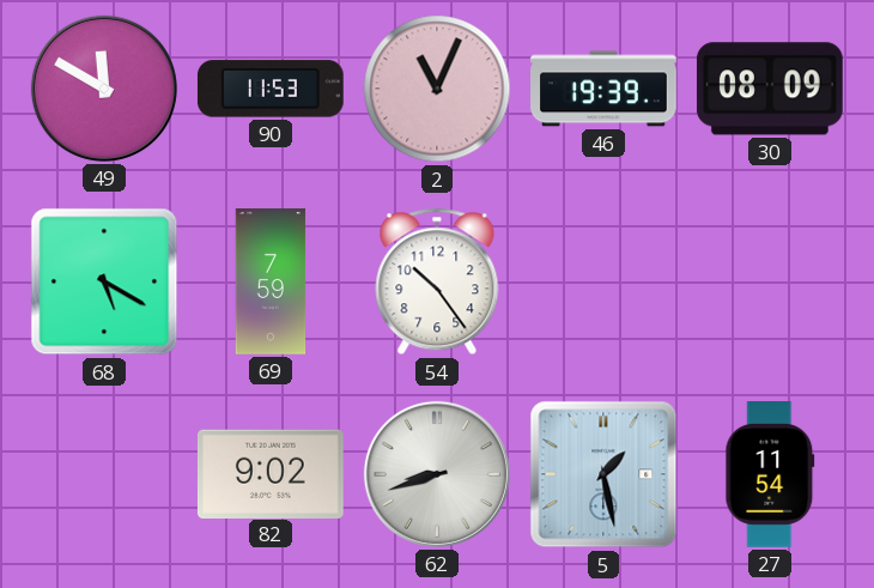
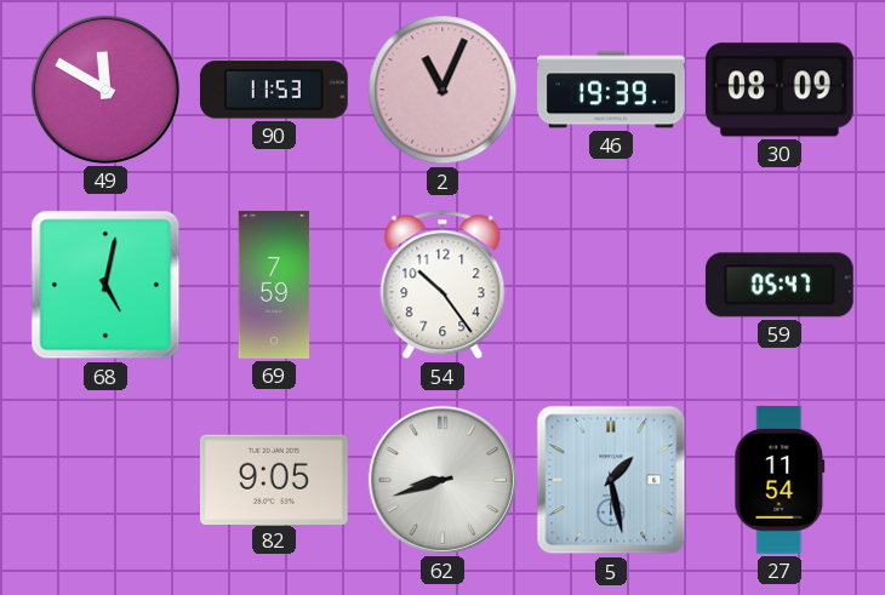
68: 5:20 -> 5:02 (105, 285)
59: none -> 05:47 (780, 285)
82: 9:02 -> 9:05 (274, 479)
